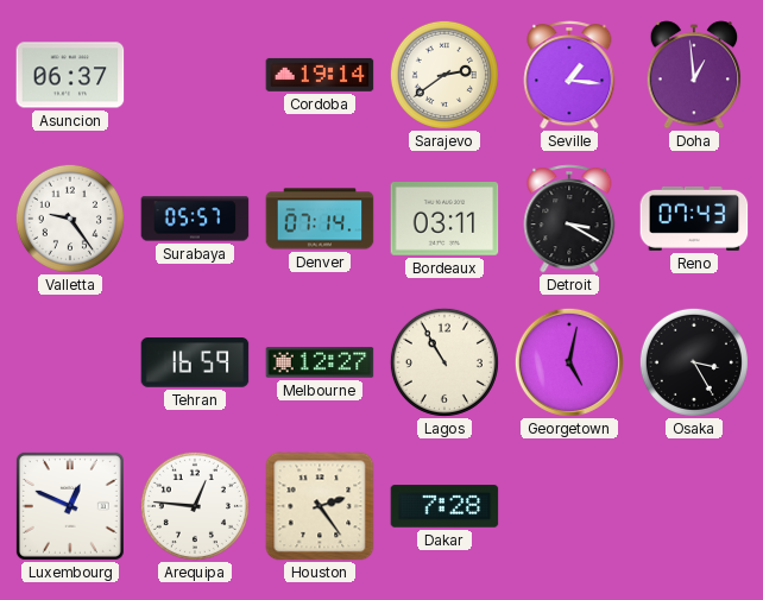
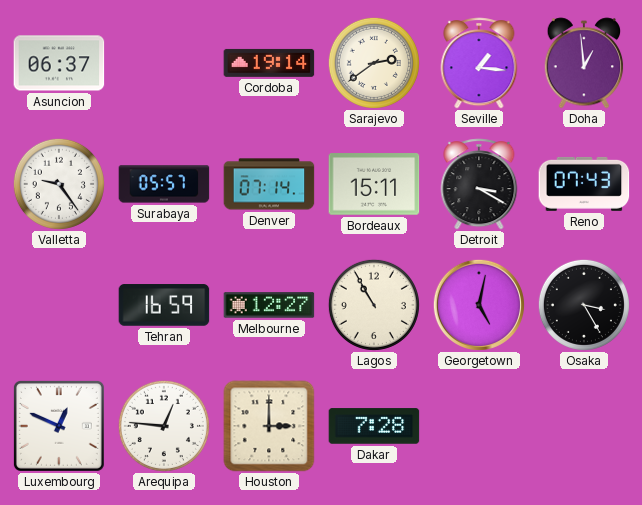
Bordeaux: 03:11 -> 15:11 (374, 184)
Houston: 2:24 -> 3:00 (269, 426)
